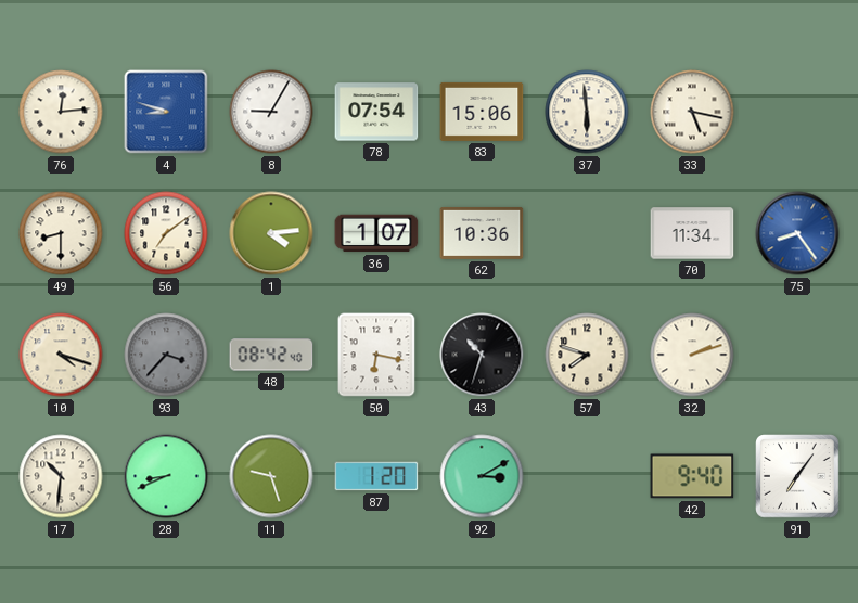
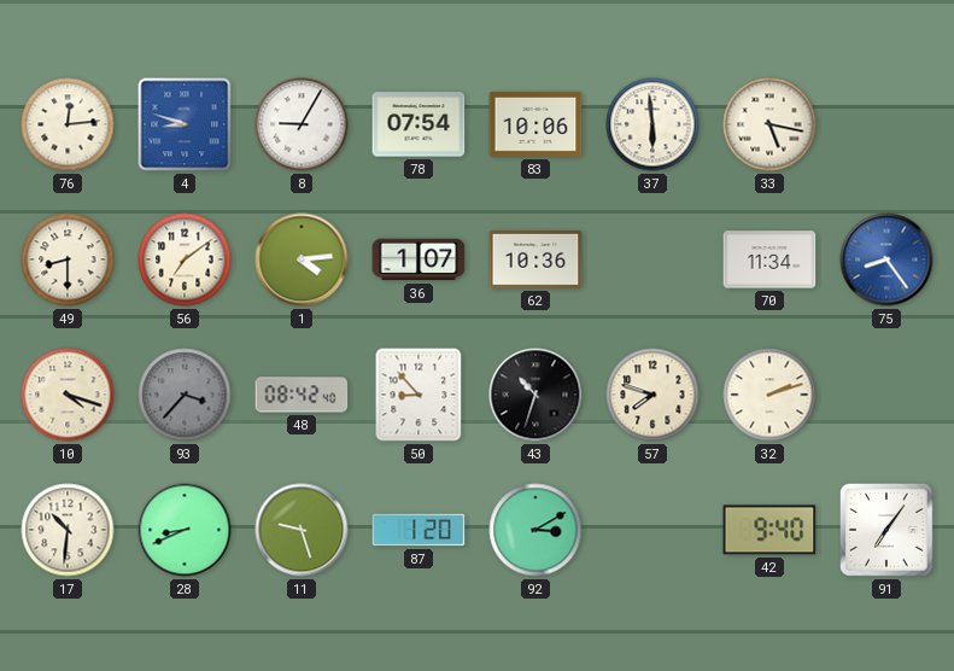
83: 15:06 -> 10:06 (535, 124)
50: 6:17 -> 8:53 (419, 395)
